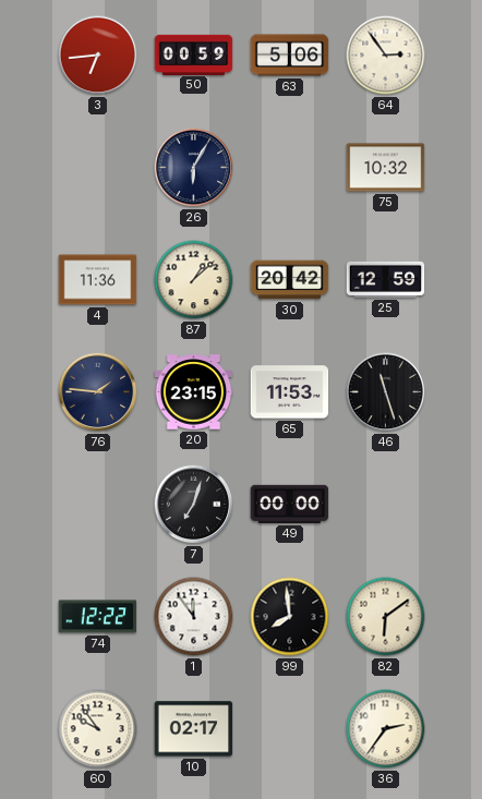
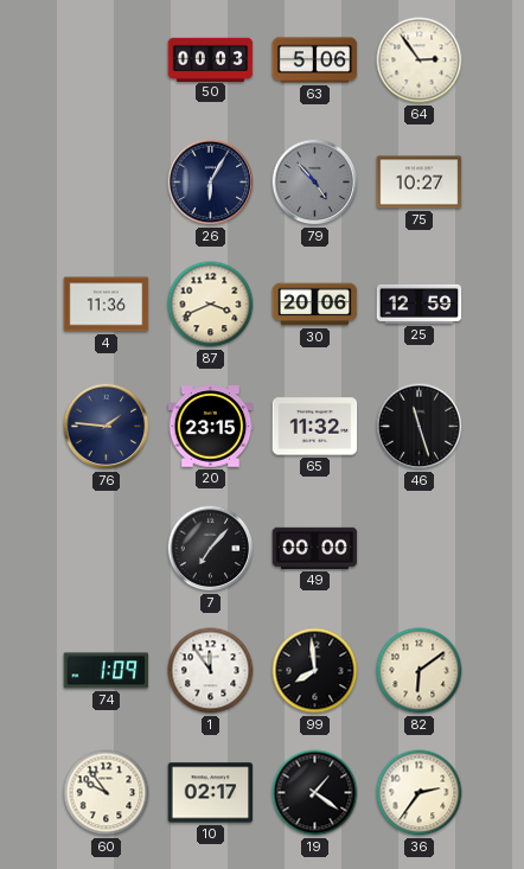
3: 6:44 -> none (98, 56)
50: 00:59 -> 00:03 (211, 59)
79: none -> 4:53 (315, 183)
75: 10:32 -> 10:27 (420, 183)
87: 1:08 -> 3:41 (211, 305)
30: 20:42 -> 20:06 (315, 305)
65: 11:53 -> 11:32 (315, 427)
7: 7:03 -> 7:07 (211, 549)
74: 12:22 -> 1:09 (107, 671)
19: none -> 1:21 (315, 793)
